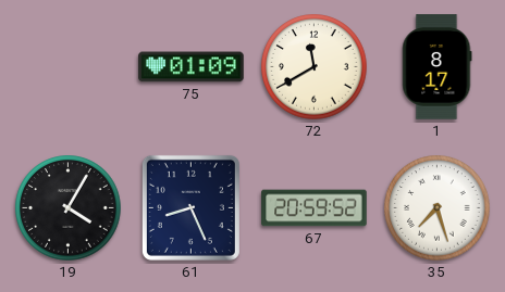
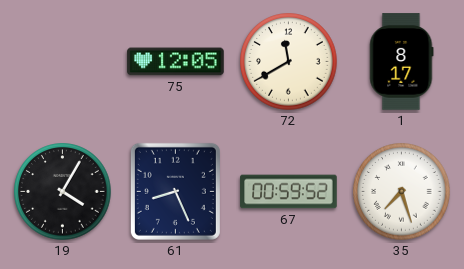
75: 01:09 -> 12:05 (176, 62)
67: 20:59 -> 00:59 (289, 192)
